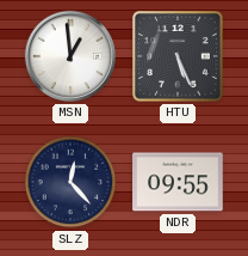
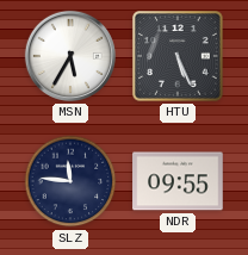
MSN: 12:59 -> 5:35 (70, 56)
SLZ: 12:23 -> 11:46 (70, 181)
